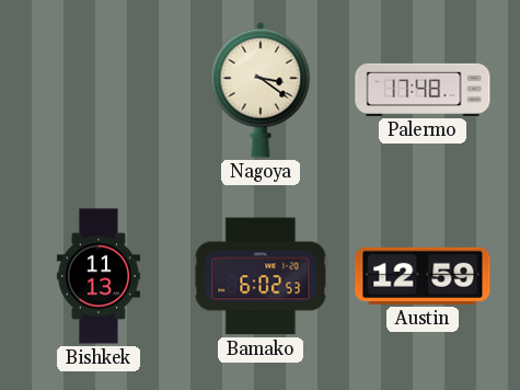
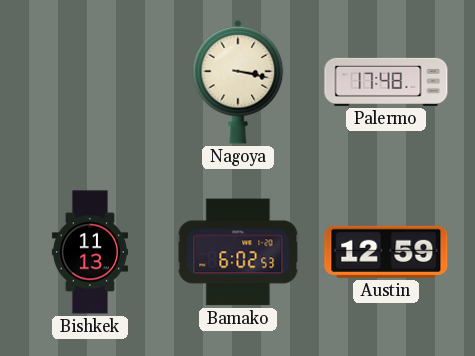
Nagoya: 3:21 -> 3:17 (238, 82)
